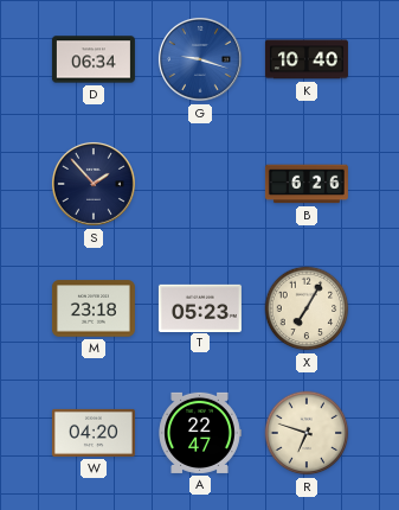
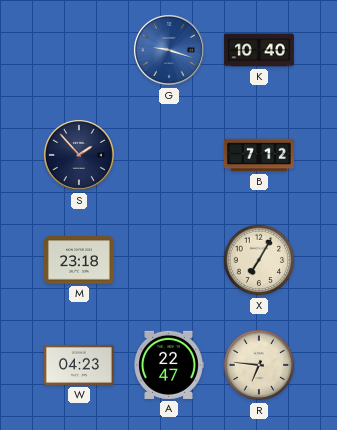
D: 06:34 -> none (94, 59)
B: 6:26 -> 7:12 (259, 155)
T: 05:23 -> none (200, 307)
W: 04:20 -> 04:23 (79, 365)
R: 6:48 -> 6:46 (259, 365)
